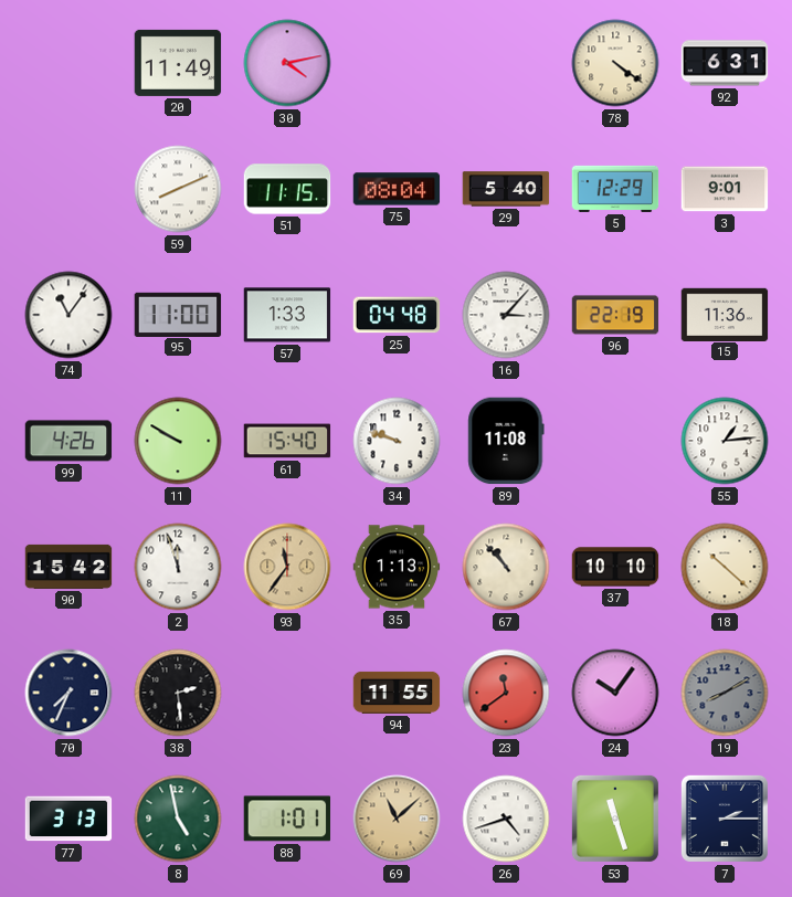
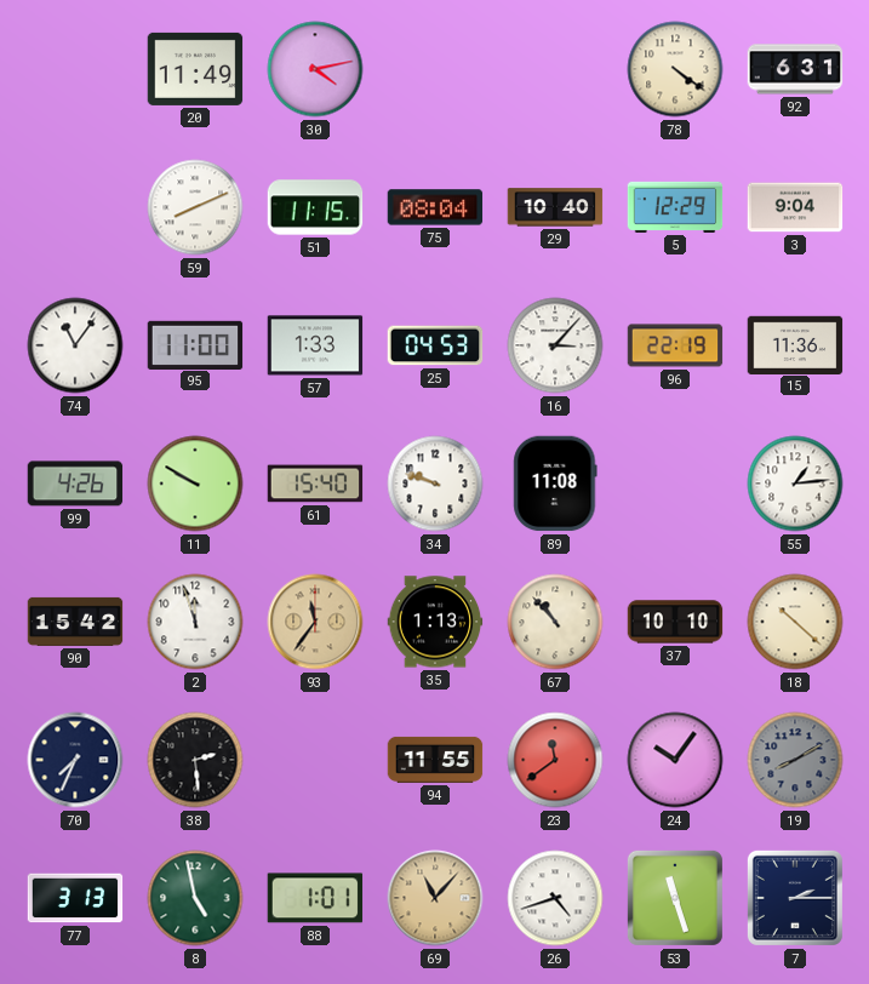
29: 5:40 -> 10:40 (555, 207)
3: 9:01 -> 9:04 (795, 207)
25: 04:48 -> 04:53 (435, 345)
69: 11:08 -> 11:07 (435, 898)
